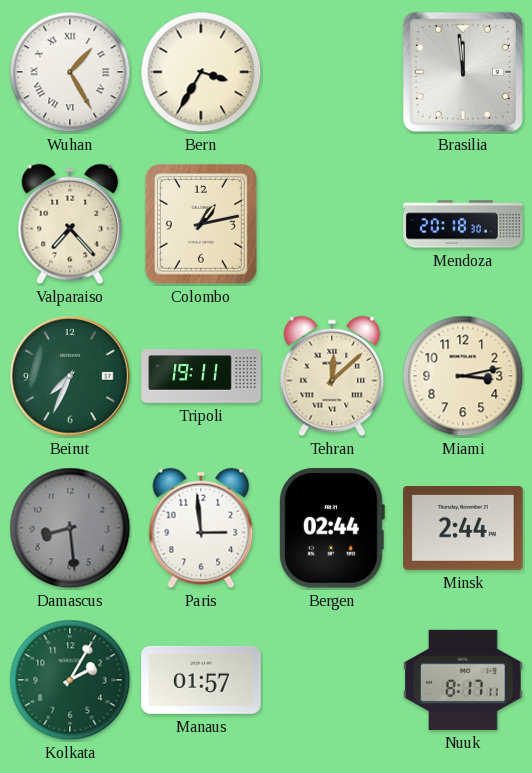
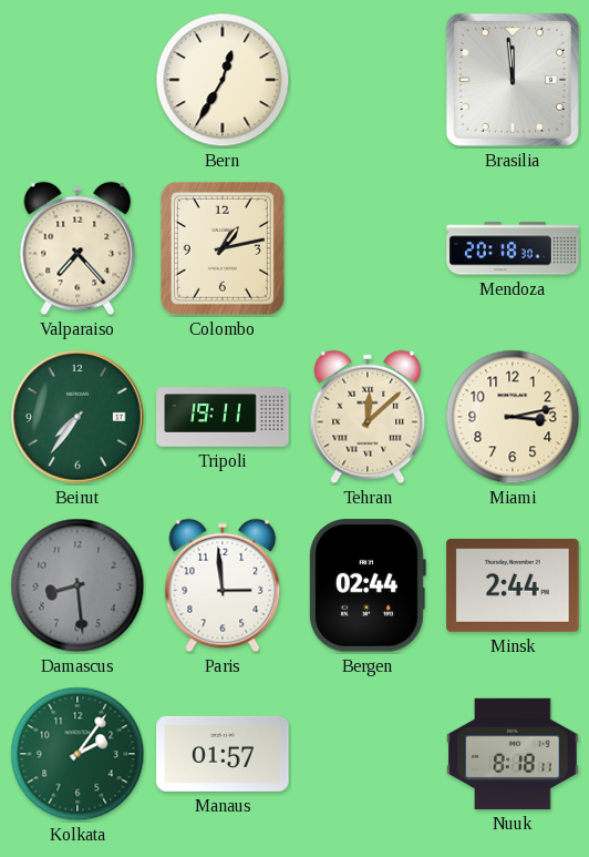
Wuhan: 1:25 -> none (70, 72)
Bern: 3:35 -> 12:35 (223, 80)
Beirut: 7:34 -> 7:36 (77, 417)
Kolkata: 2:05 -> 2:06 (77, 754)
Nuuk: 8:17 -> 8:18 (513, 754)
